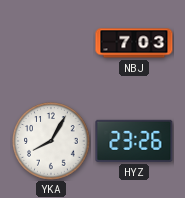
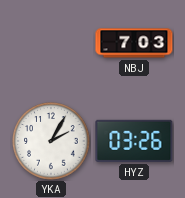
YKA: 8:05 -> 2:05 (51, 141)
HYZ: 23:26 -> 03:26 (134, 141)
